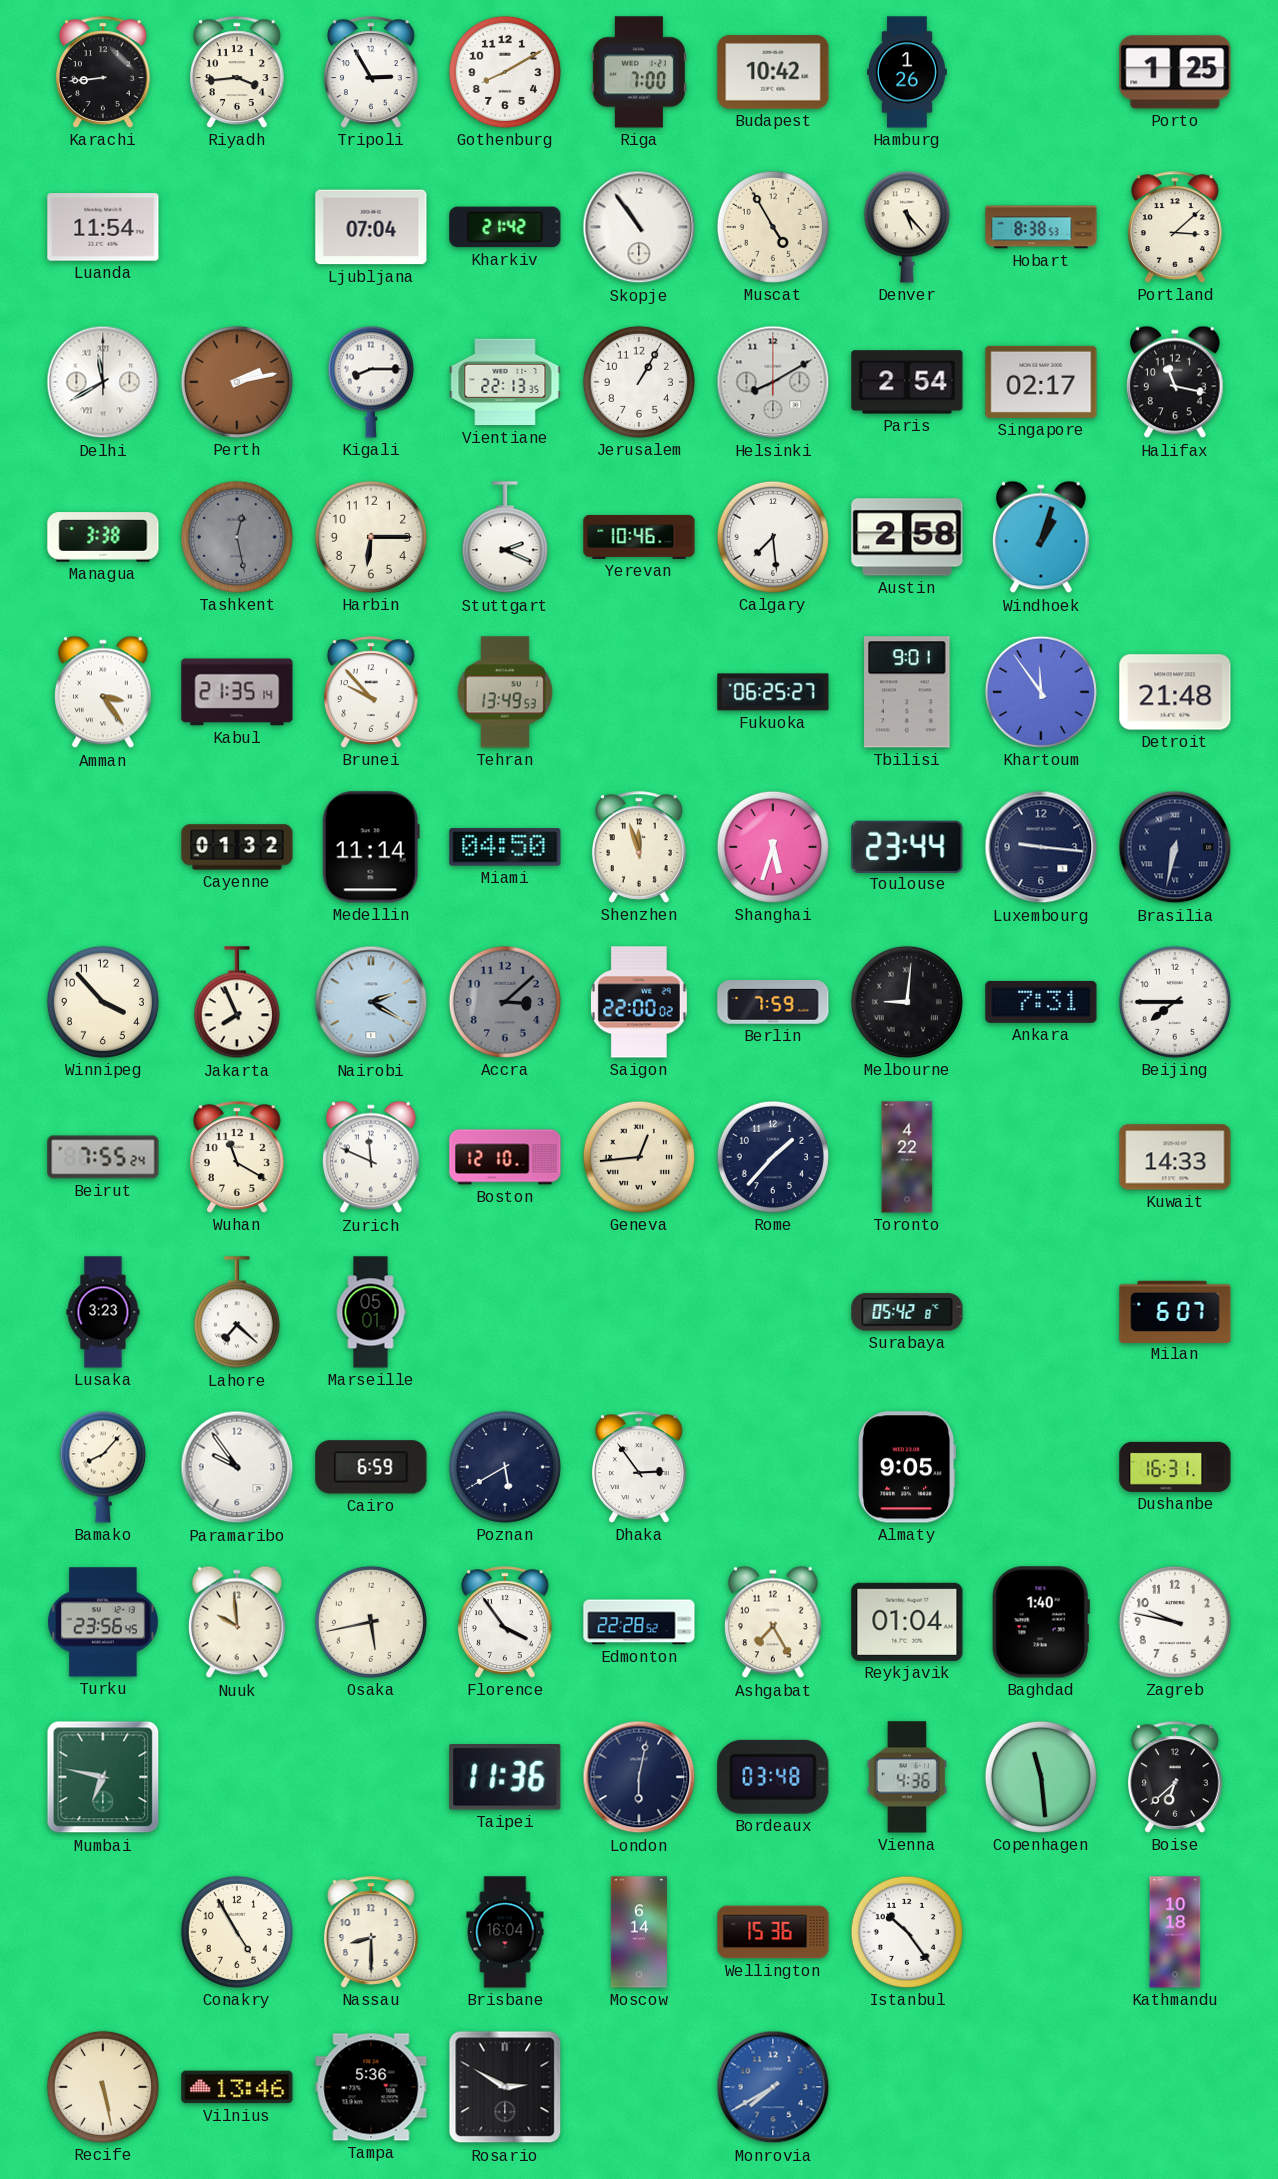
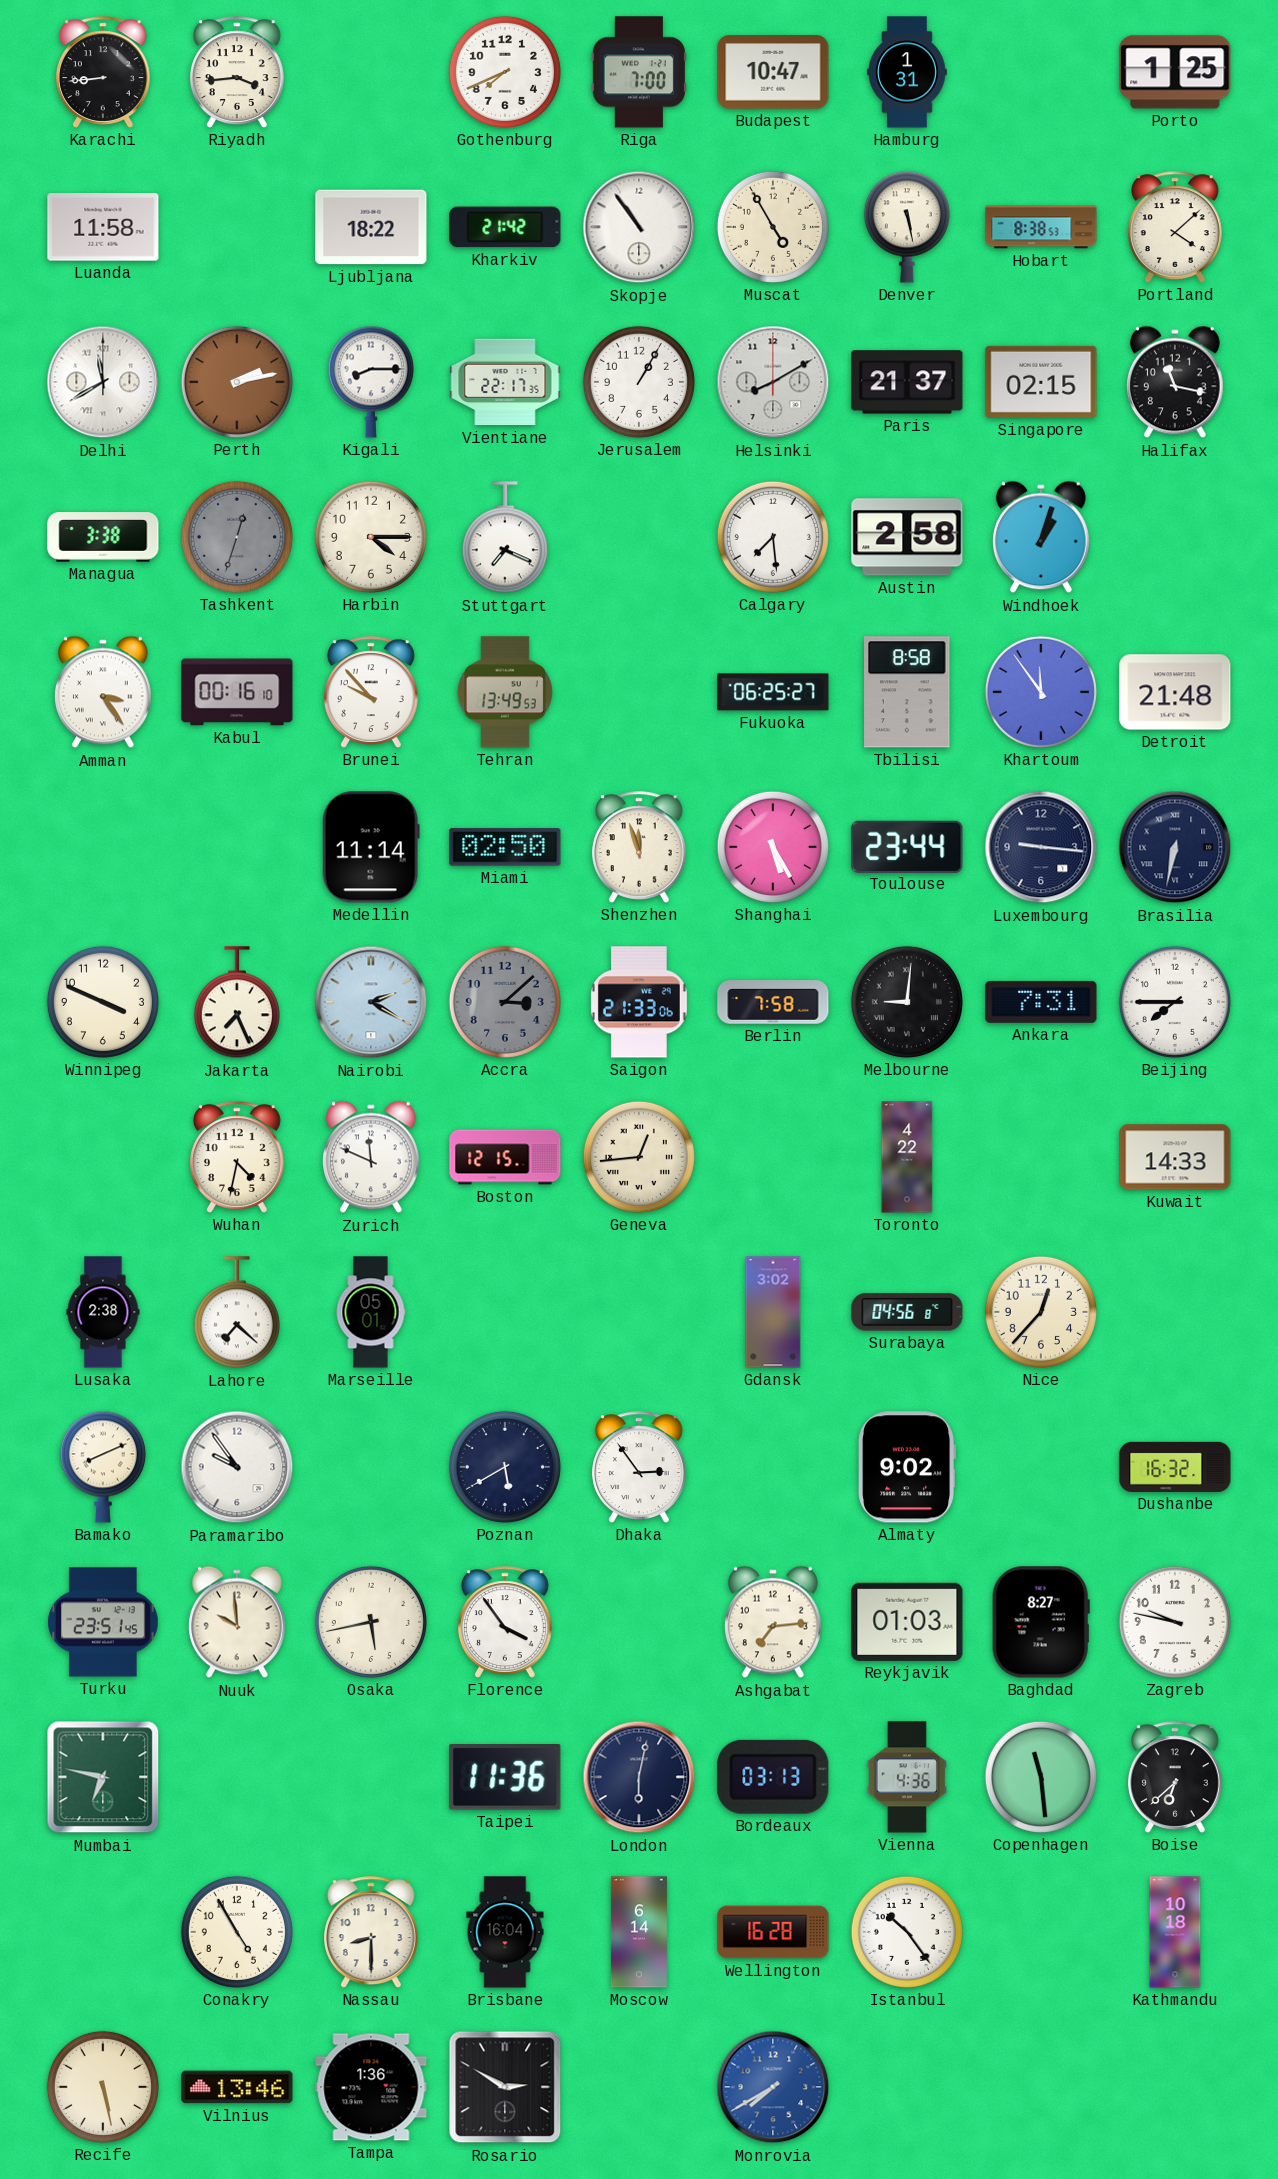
Tripoli: 2:55 -> none (372, 72)
Gothenburg: 8:10 -> 7:41 (505, 72)
Budapest: 10:42 -> 10:47 (773, 72)
Hamburg: 1:26 -> 1:31 (908, 72)
Luanda: 11:54 -> 11:58 (103, 227)
Ljubljana: 07:04 -> 18:22 (371, 227)
Denver: 5:23 -> 5:28 (907, 227)
Portland: 3:08 -> 4:08 (1176, 227)
Vientiane: 22:13 -> 22:17 (505, 382)
Paris: 2:54 -> 21:37 (907, 382)
Singapore: 02:17 -> 02:15 (1041, 382)
Tashkent: 12:28 -> 12:33 (237, 537)
Harbin: 6:15 -> 4:15 (371, 537)
Stuttgart: 2:19 -> 7:19 (505, 538)
Yerevan: 10:46 -> none (639, 537)
Kabul: 21:35 -> 00:16 (237, 692)
Tbilisi: 9:01 -> 8:58 (907, 692)
Cayenne: 01:32 -> none (237, 847)
Miami: 04:50 -> 02:50 (505, 847)
Shanghai: 5:33 -> 5:25 (773, 847)
Winnipeg: 3:53 -> 3:49 (103, 1002)
Jakarta: 7:56 -> 7:26 (237, 1003)
Saigon: 22:00 -> 21:33 (640, 1002)
Berlin: 7:59 -> 7:58 (773, 1002)
Beirut: 7:55 -> none (103, 1157)
Wuhan: 11:20 -> 4:32 (238, 1157)
Boston: 12:10 -> 12:15 (505, 1157)
Rome: 1:37 -> none (773, 1157)
Lusaka: 3:23 -> 2:38 (103, 1312)
Gdansk: none -> 3:02 (773, 1312)
Surabaya: 05:42 -> 04:56 (907, 1312)
Nice: none -> 12:37 (1041, 1312)
Milan: 6:07 -> none (1175, 1311)
Bamako: 8:07 -> 8:11 (103, 1467)
Cairo: 6:59 -> none (371, 1467)
Almaty: 9:05 -> 9:02 (906, 1467)
Dushanbe: 16:31 -> 16:32 (1175, 1467)
Turku: 23:56 -> 23:51 (103, 1622)
Edmonton: 22:28 -> none (639, 1622)
Ashgabat: 7:25 -> 7:14 (774, 1622)
Reykjavik: 01:04 -> 01:03 (907, 1622)
Baghdad: 1:40 -> 8:27 (1041, 1622)
Bordeaux: 03:48 -> 03:13 (773, 1777)
Wellington: 15:36 -> 16:28 (773, 1932)
Tampa: 5:36 -> 1:36 (371, 2087)
